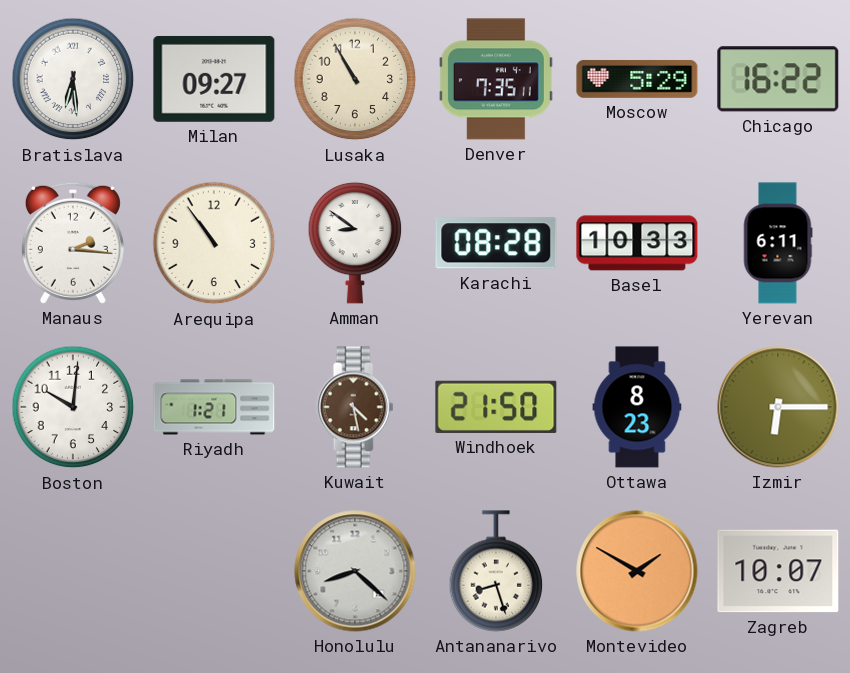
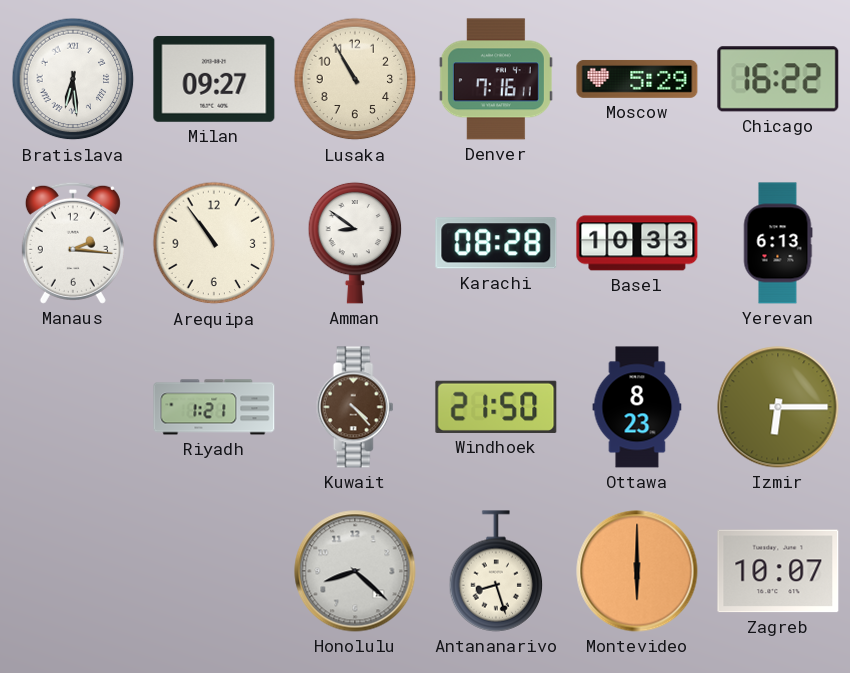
Denver: 7:35 -> 7:16 (496, 79)
Yerevan: 6:11 -> 6:13 (778, 243)
Boston: 10:01 -> none (73, 407)
Kuwait: 4:28 -> 4:23 (355, 407)
Montevideo: 1:50 -> 6:00 (637, 571)
